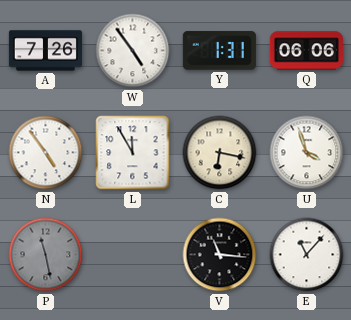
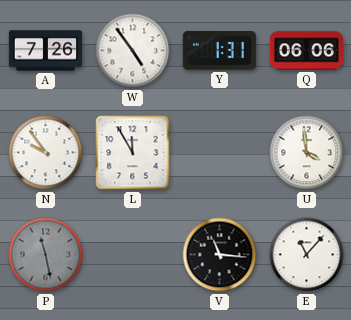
N: 4:54 -> 9:54 (46, 153)
C: 6:17 -> none (220, 153)
U: 3:57 -> 3:59 (307, 153)
